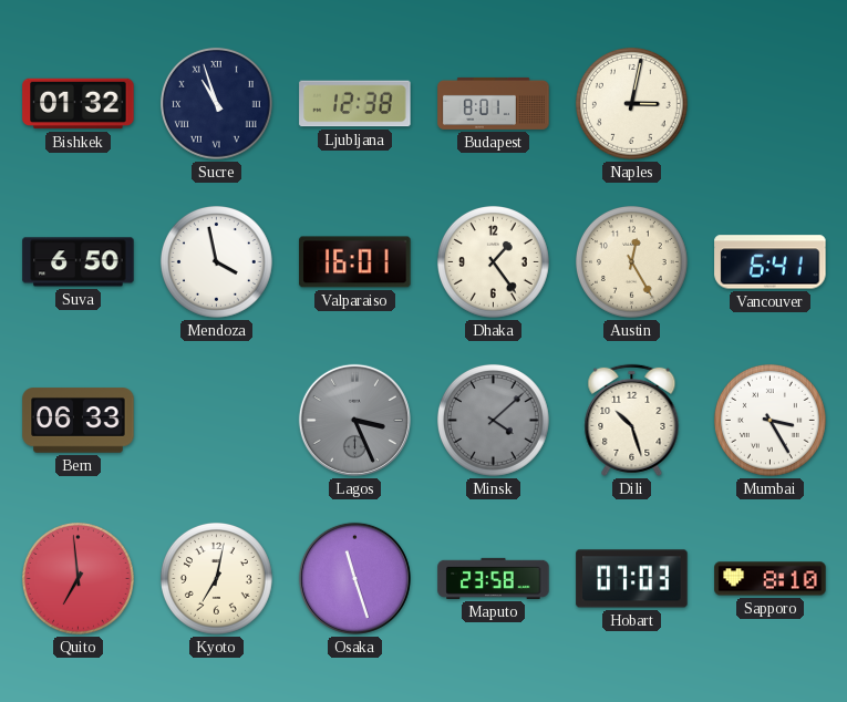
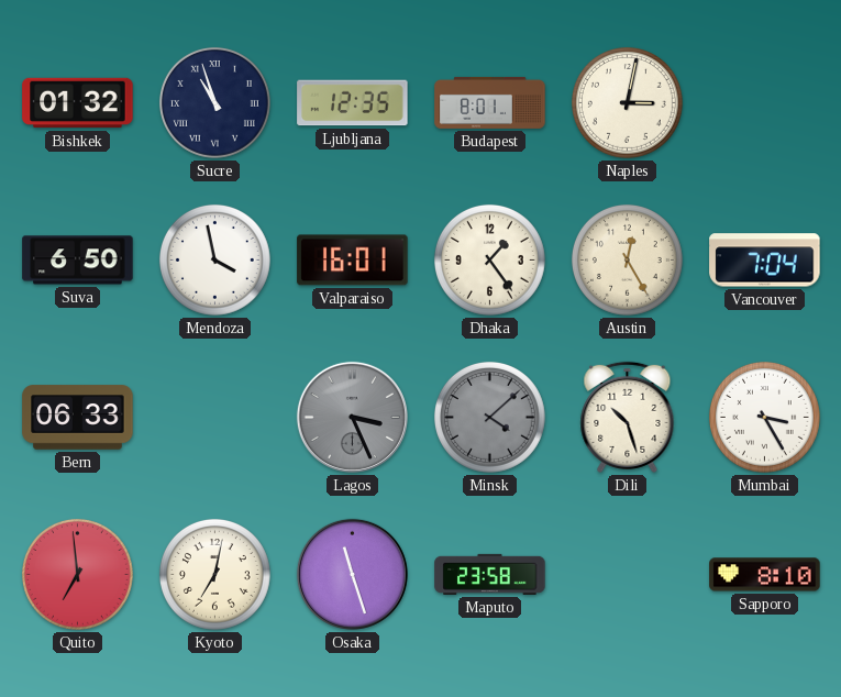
Ljubljana: 12:38 -> 12:35 (353, 103)
Vancouver: 6:41 -> 7:04 (765, 261)
Hobart: 07:03 -> none (632, 579)
